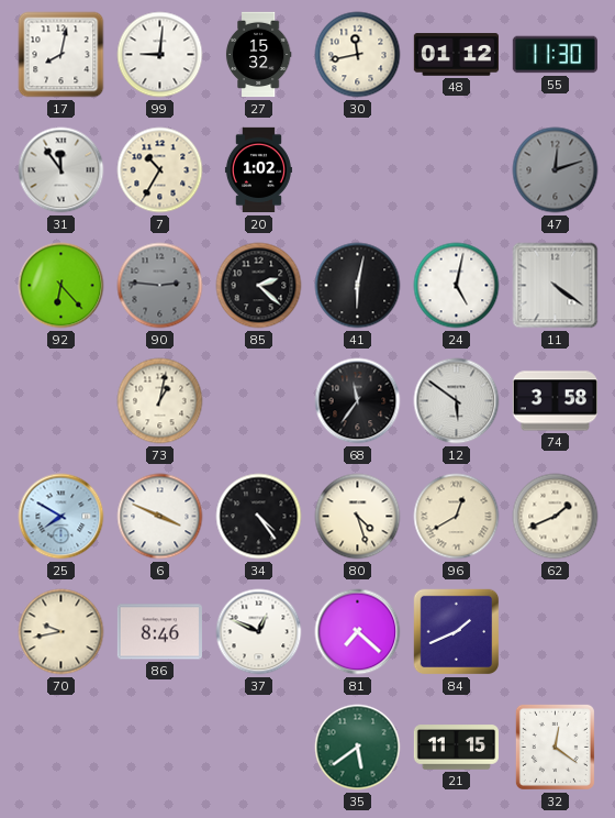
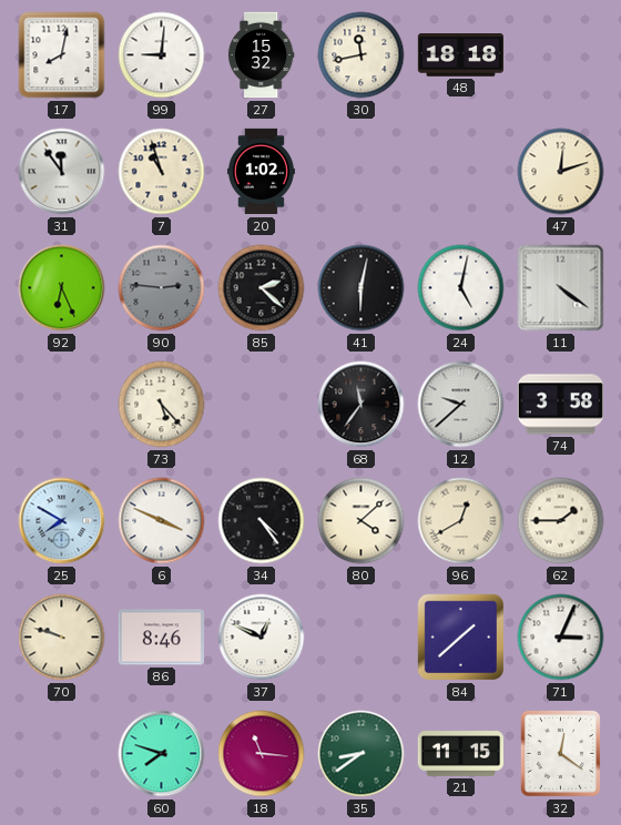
48: 01:12 -> 18:18 (460, 55)
55: 11:30 -> none (555, 55)
7: 10:35 -> 10:57 (162, 172)
47 dial: grey -> cream (561, 172)
92: 6:23 -> 6:26 (62, 288)
73: 1:02 -> 5:23 (162, 405)
12: 5:51 -> 9:38 (461, 405)
80: 4:27 -> 4:08 (362, 521)
62: 1:41 -> 1:45 (561, 521)
70: 9:43 -> 9:48 (62, 638)
81: 7:22 -> none (358, 632)
84: 1:41 -> 1:38 (461, 638)
71: none -> 3:04 (561, 638)
60: none -> 7:48 (162, 754)
18: none -> 11:16 (262, 754)
35: 5:39 -> 8:39 (362, 754)
